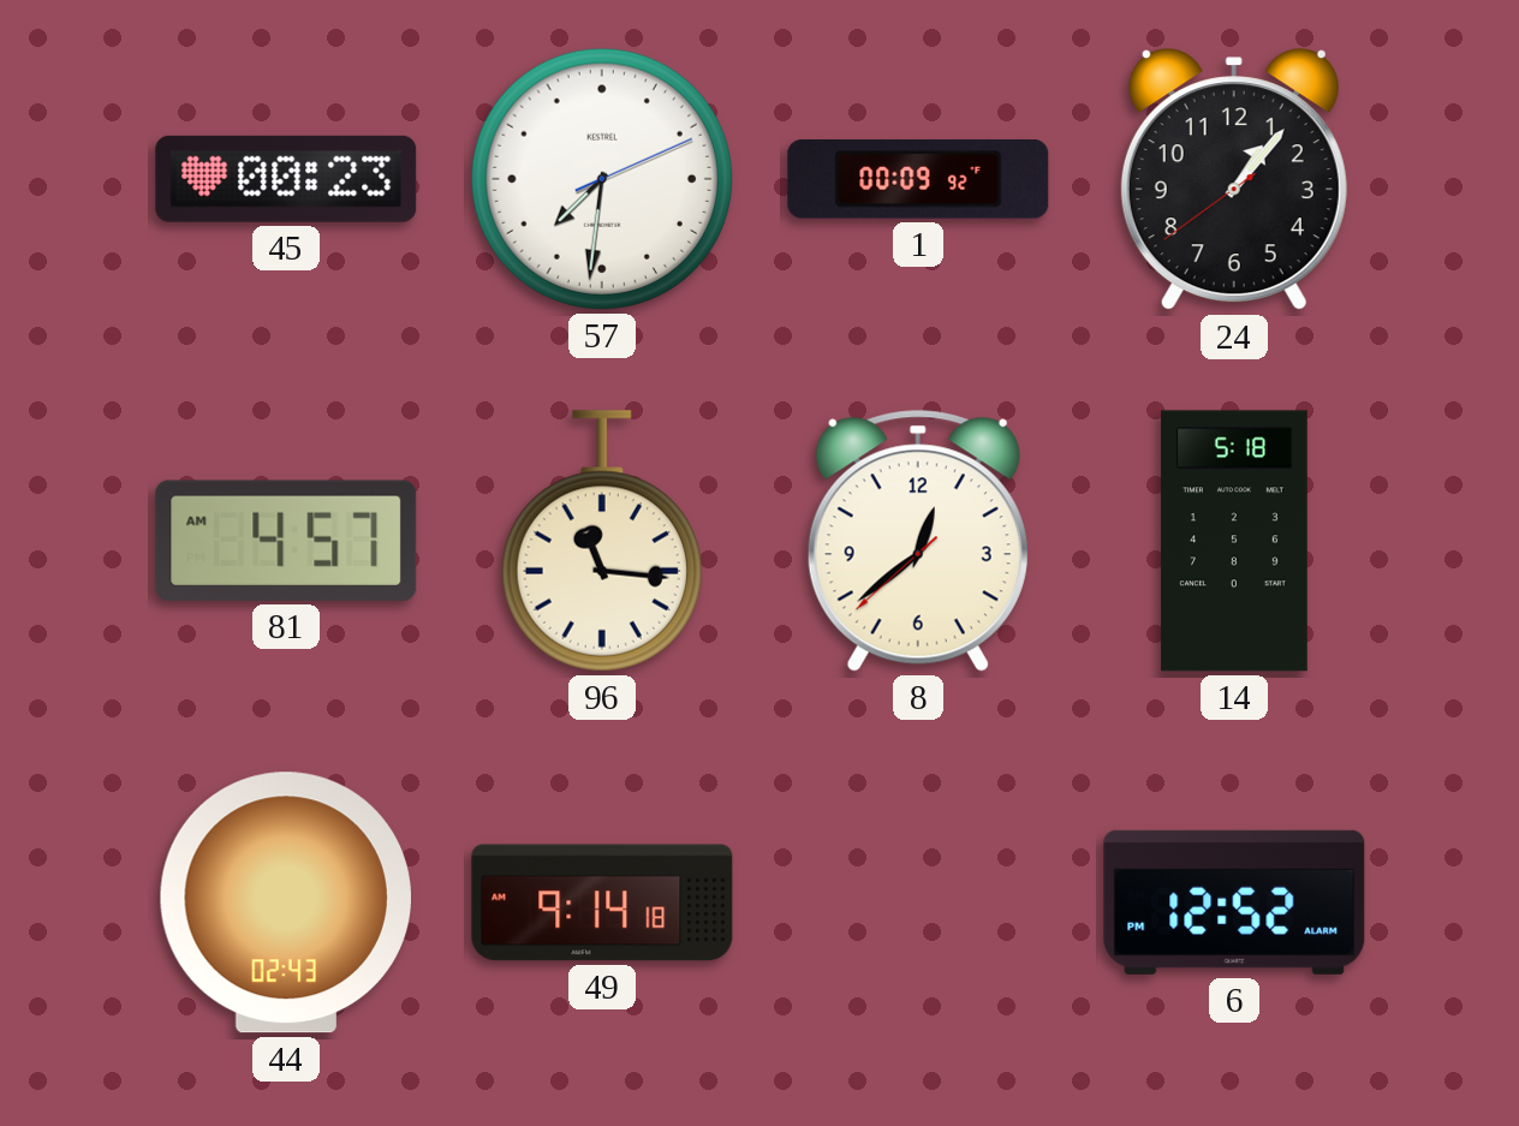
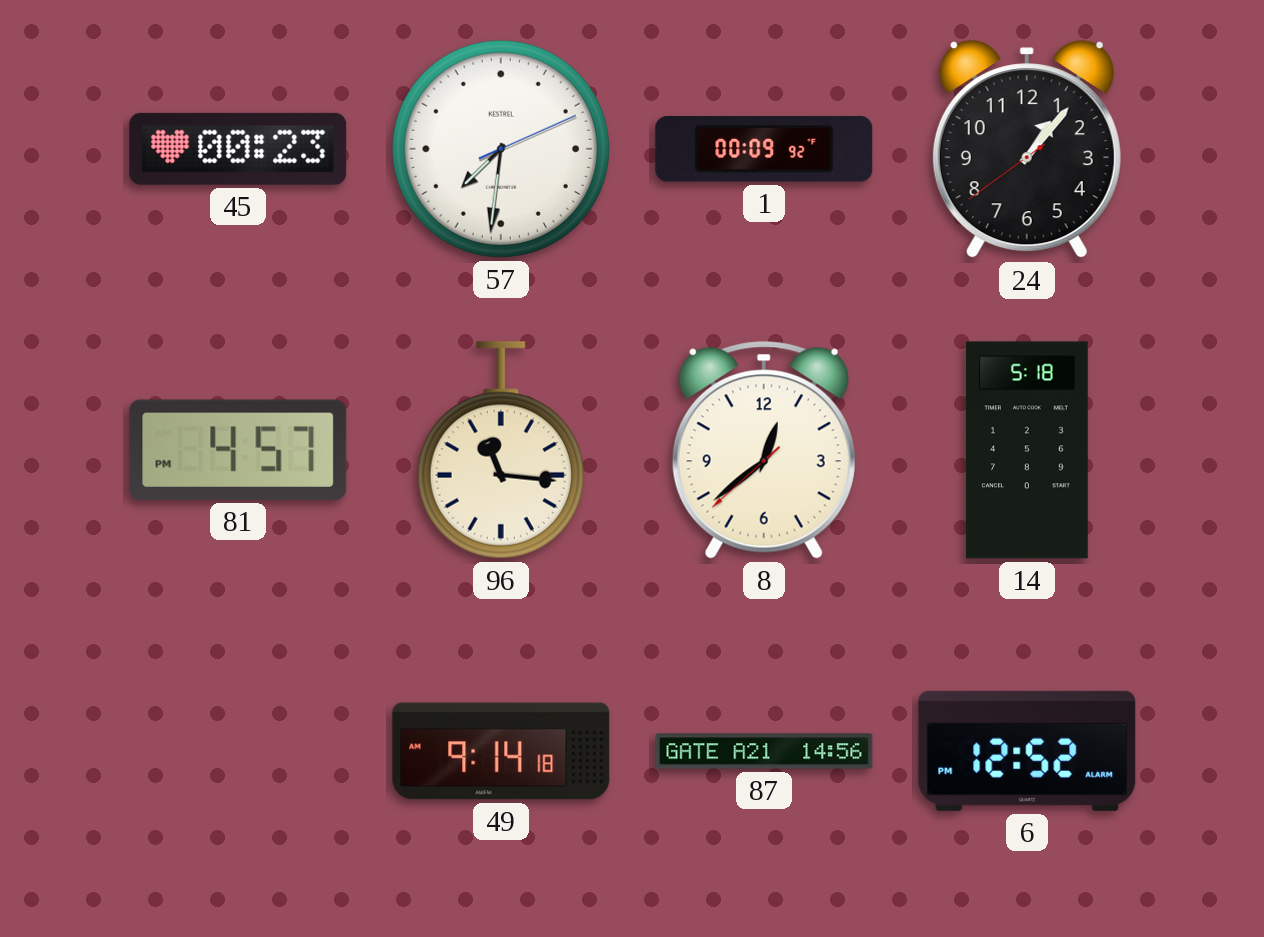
81: 4:57 AM -> 4:57 PM (238, 450)
44: 02:43 -> none (286, 902)
87: none -> 14:56 (764, 751)
